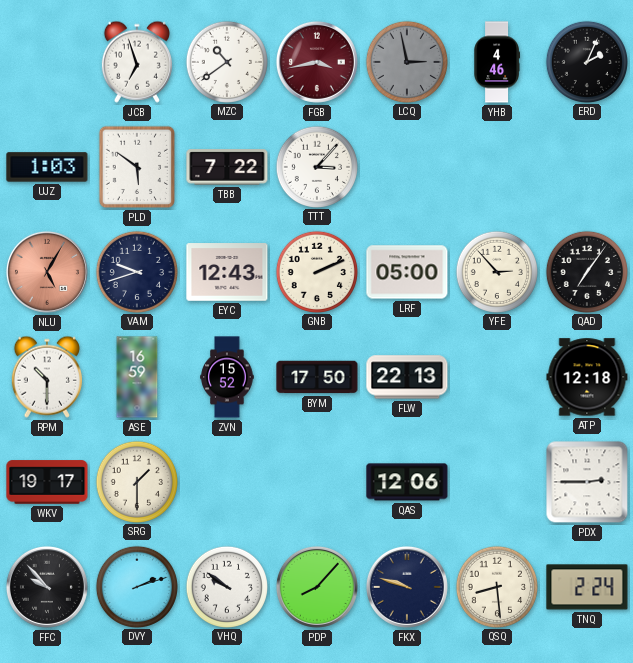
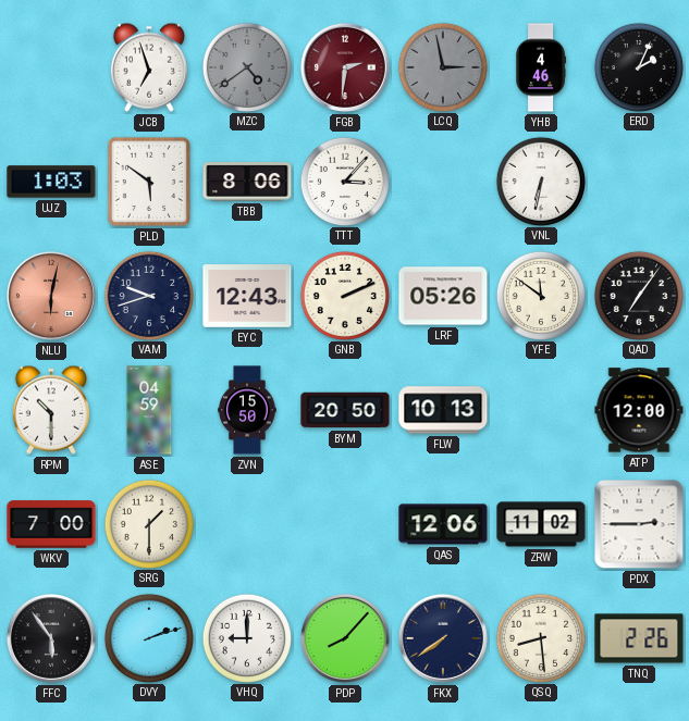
MZC: 10:39 -> 4:39 (246, 66)
MZC dial: white -> grey (246, 66)
FGB: 3:43 -> 2:31 (345, 67)
TBB: 7:22 -> 8:06 (247, 182)
VNL: none -> 6:32 (540, 181)
NLU: 5:05 -> 6:02 (51, 296)
LRF: 05:00 -> 05:26 (443, 296)
YFE: 2:53 -> 11:51 (540, 295)
ASE: 16:59 -> 04:59 (149, 410)
ZVN: 15:52 -> 15:50 (247, 410)
BYM: 17:50 -> 20:50 (345, 410)
FLW: 22:13 -> 10:13 (443, 410)
ATP: 12:18 -> 12:00 (639, 410)
WKV: 19:17 -> 7:00 (51, 524)
ZRW: none -> 11:02 (541, 524)
FFC: 9:53 -> 5:54 (51, 638)
VHQ: 9:51 -> 9:00 (246, 637)
FKX: 9:48 -> 7:39 (443, 638)
TNQ: 2:24 -> 2:26 (639, 638)
